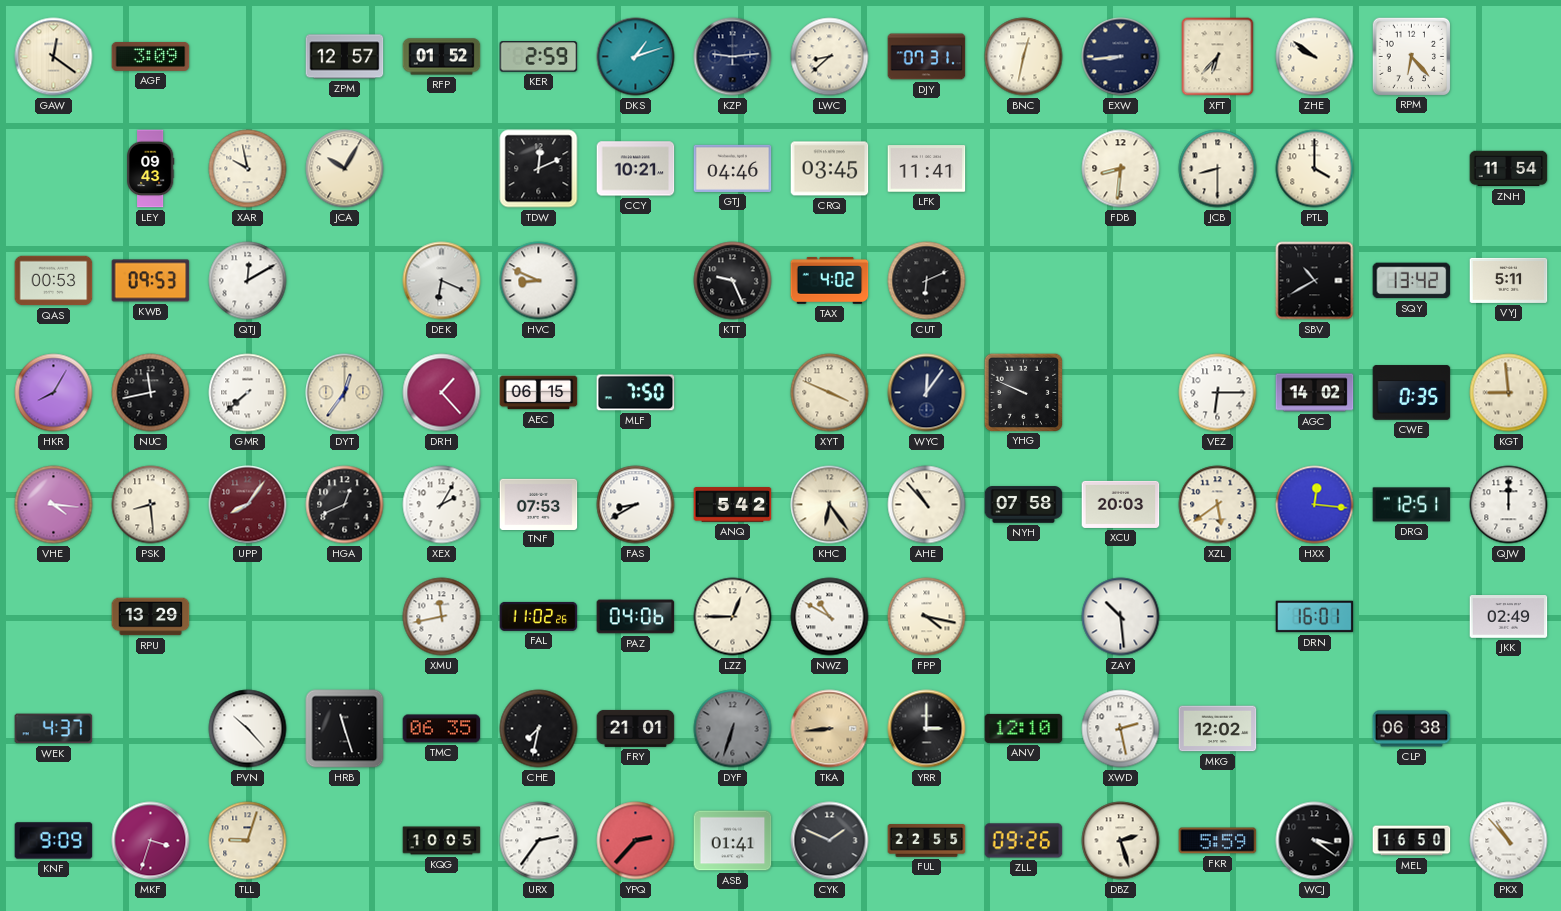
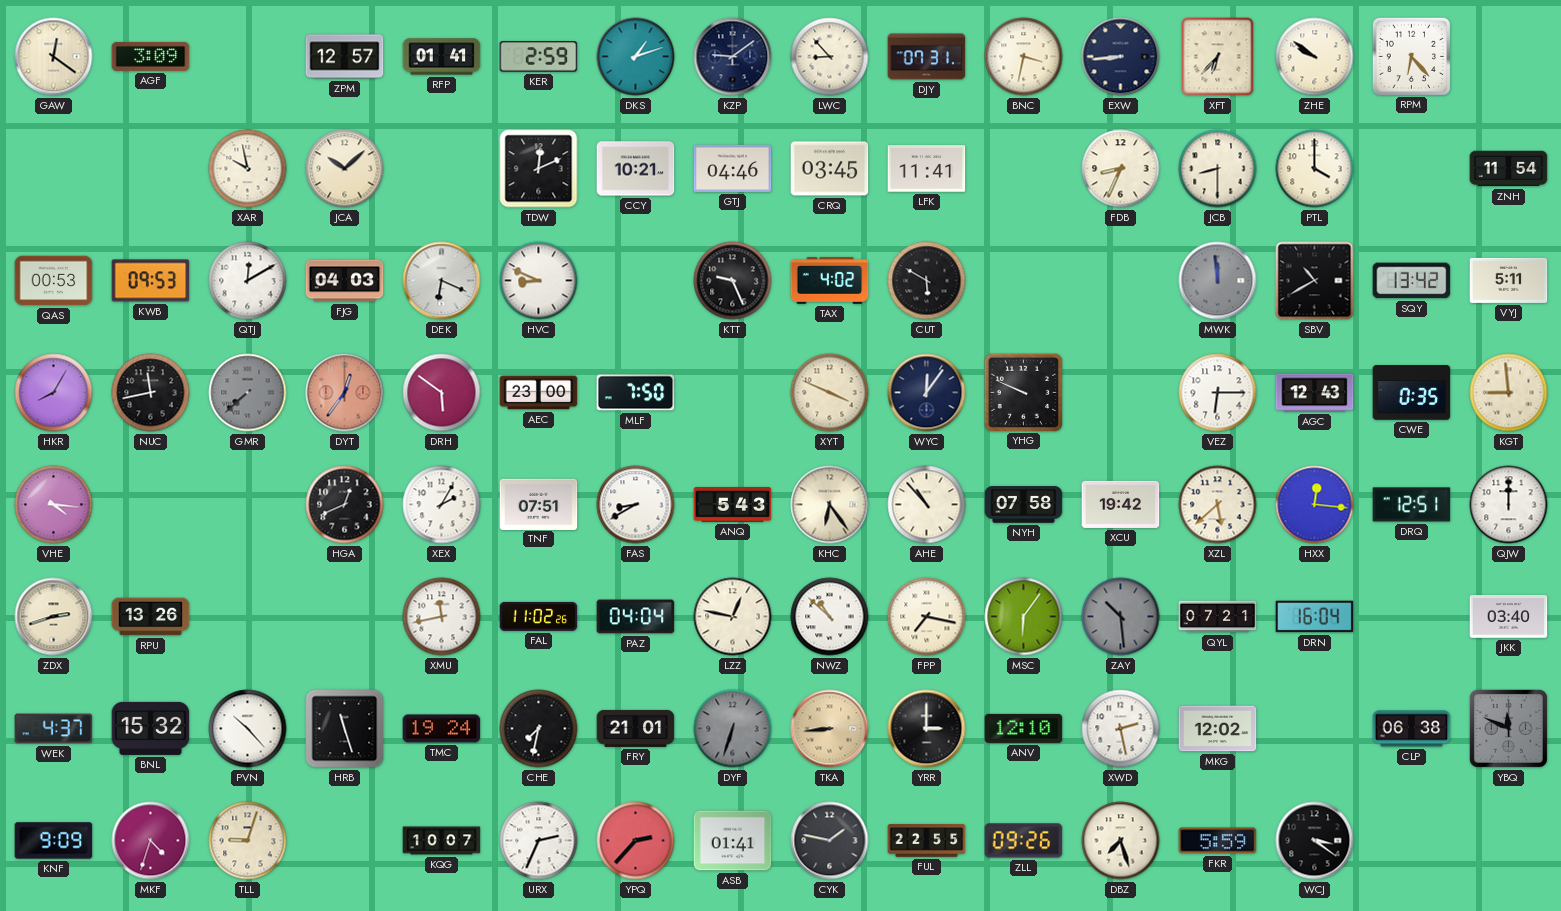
RFP: 01:52 -> 01:41 (442, 57)
KZP: 9:14 -> 9:09 (733, 57)
LWC: 8:38 -> 8:53 (830, 57)
BNC: 12:32 -> 3:32 (1024, 57)
LEY: 09:43 -> none (150, 169)
JCA: 10:05 -> 10:08 (345, 169)
FDB: 8:31 -> 8:34 (1121, 169)
FJG: none -> 04:03 (345, 281)
CUT: 6:11 -> 5:50 (927, 281)
MWK: none -> 11:59 (1218, 281)
GMR dial: white -> grey (248, 393)
DYT dial: cream -> salmon (345, 393)
DRH: 1:23 -> 5:51 (442, 393)
AEC: 06:15 -> 23:00 (539, 393)
AGC: 14:02 -> 12:43 (1315, 393)
PSK: 8:29 -> none (151, 505)
UPP: 8:06 -> none (248, 505)
TNF: 07:53 -> 07:51 (539, 504)
ANQ: 5:42 -> 5:43 (733, 505)
XCU: 20:03 -> 19:42 (1121, 504)
XZL: 5:39 -> 5:38 (1218, 505)
ZDX: none -> 2:42 (54, 617)
RPU: 13:29 -> 13:26 (151, 617)
PAZ: 04:06 -> 04:04 (636, 617)
LZZ: 12:45 -> 12:47 (733, 617)
NWZ: 10:50 -> 10:52 (830, 617)
FPP: 4:17 -> 7:17 (927, 617)
MSC: none -> 6:06 (1024, 617)
ZAY dial: white -> grey (1121, 617)
QYL: none -> 07:21 (1218, 617)
DRN: 16:01 -> 16:04 (1315, 617)
JKK: 02:49 -> 03:40 (1509, 617)
BNL: none -> 15:32 (151, 728)
TMC: 06:35 -> 19:24 (442, 729)
YBQ: none -> 11:49 (1508, 728)
MKF: 3:33 -> 4:33 (151, 841)
KQG: 10:05 -> 10:07 (442, 841)
URX: 2:36 -> 2:34 (539, 841)
CYK: 1:49 -> 1:47 (830, 841)
DBZ: 2:27 -> 7:27 (1121, 841)
MEL: 16:50 -> none (1412, 841)
PKX: 10:53 -> none (1509, 841)
